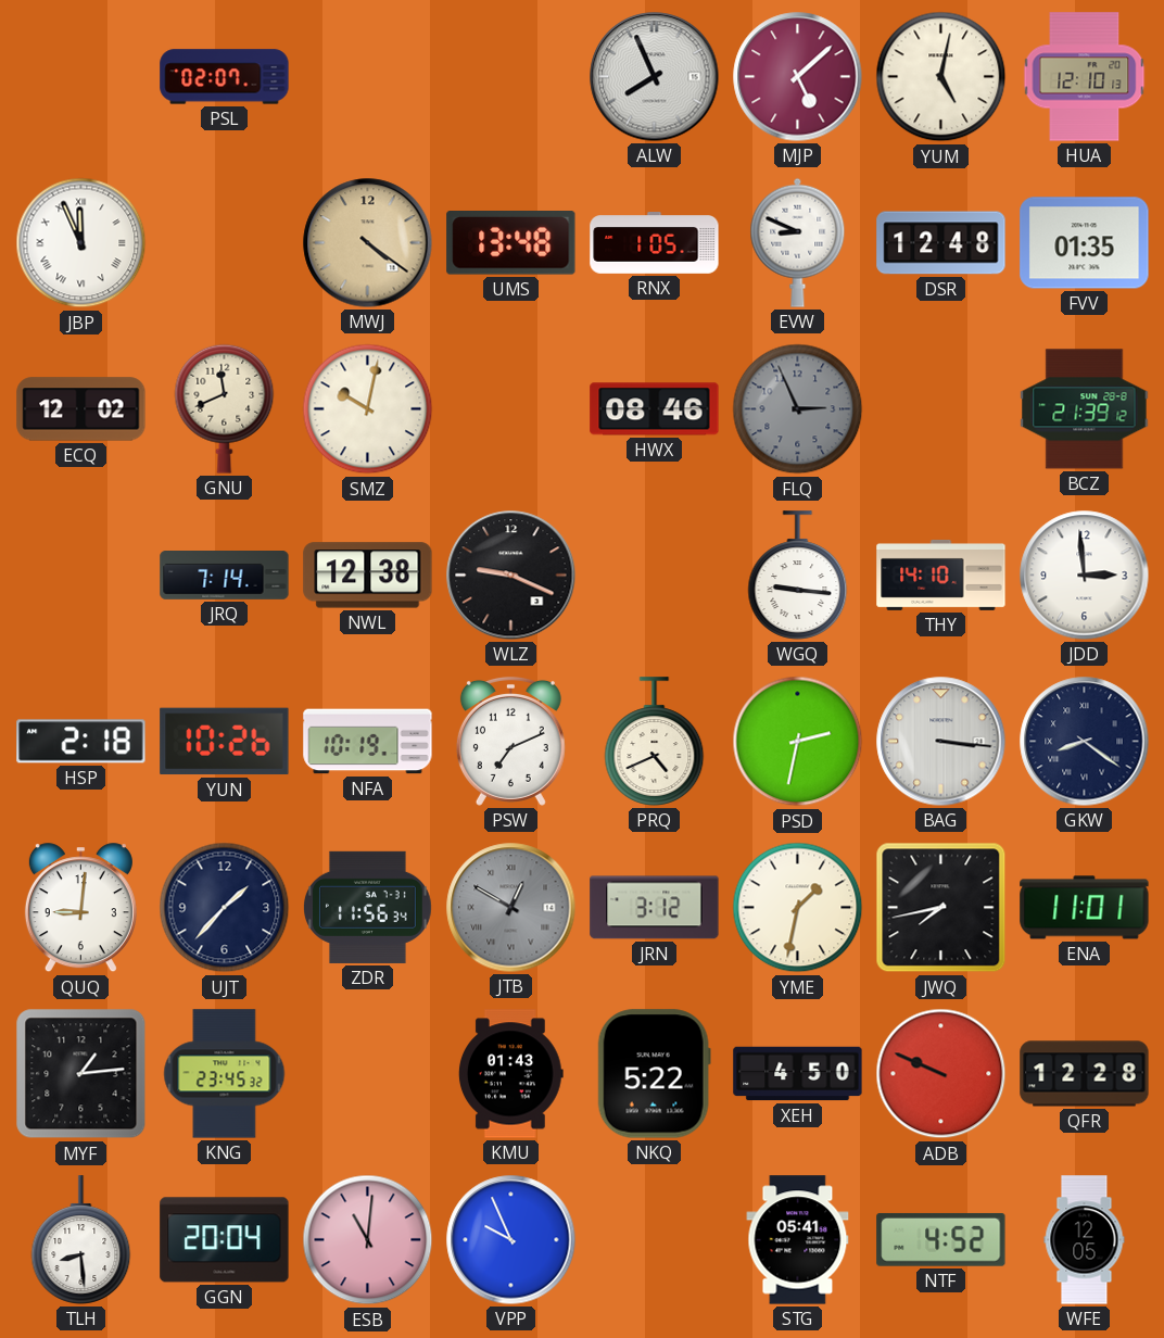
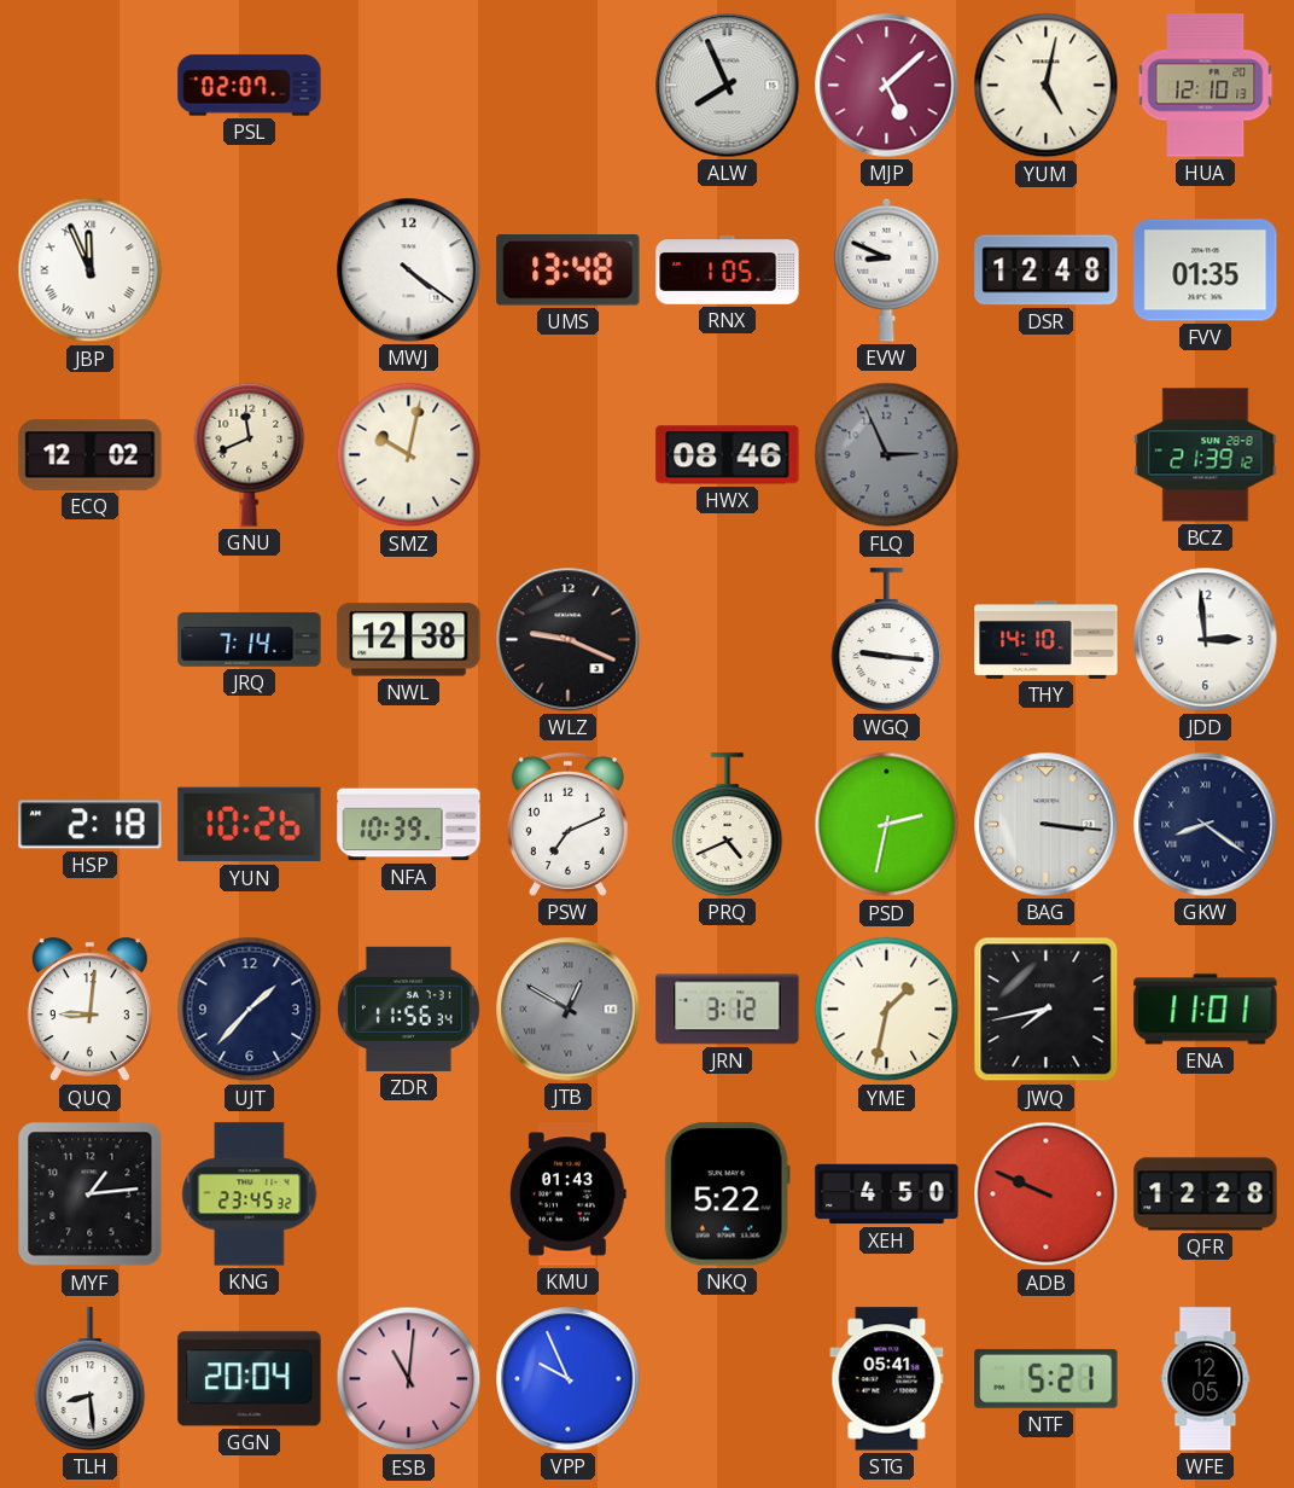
MWJ dial: champagne -> white (409, 271)
NFA: 10:19 -> 10:39 (409, 825)
NTF: 4:52 -> 5:21 (1047, 1378)
